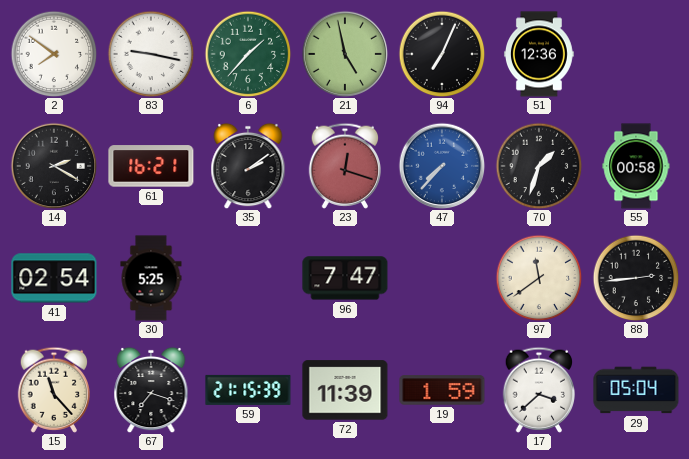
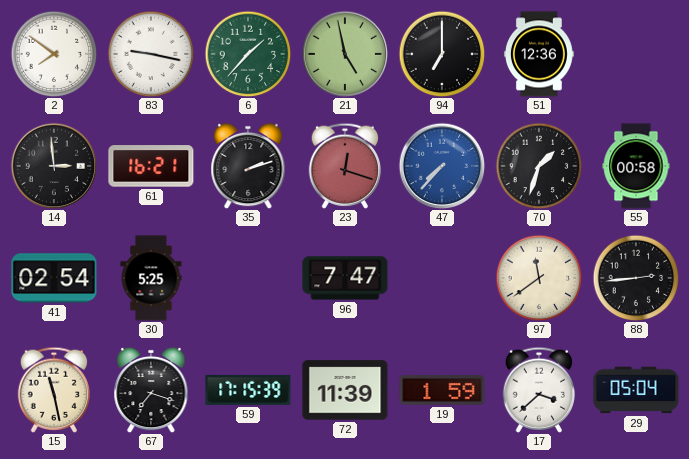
94: 7:04 -> 7:00 (442, 54)
14: 2:20 -> 2:59 (54, 166)
35: 2:09 -> 2:12 (248, 166)
15: 11:23 -> 11:28 (53, 390)
59: 21:15 -> 17:15 (248, 390)
